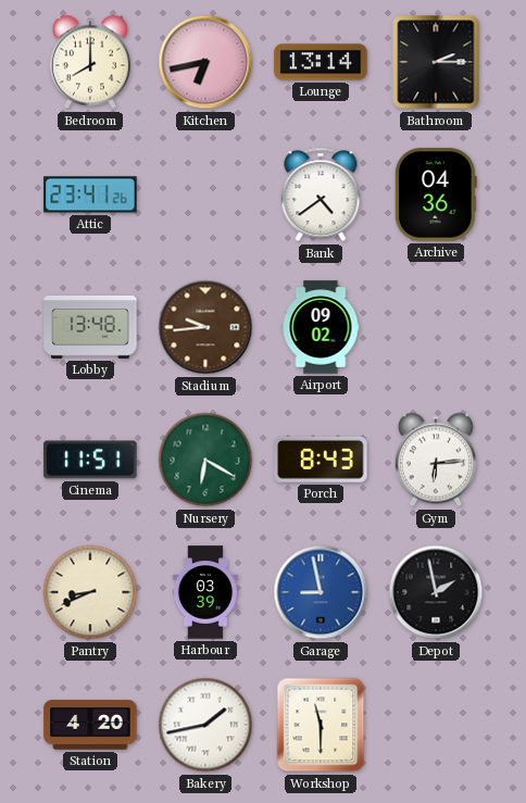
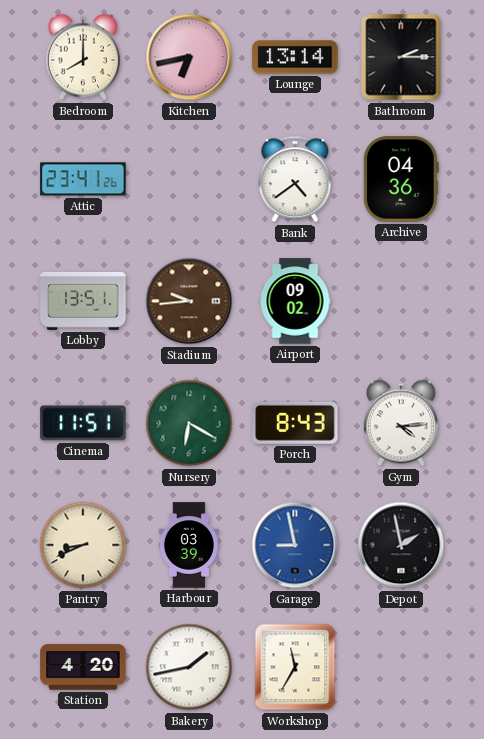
Lobby: 13:48 -> 13:51 (83, 301)
Gym: 6:14 -> 4:14 (401, 423)
Workshop: 11:30 -> 11:35 (295, 667)
